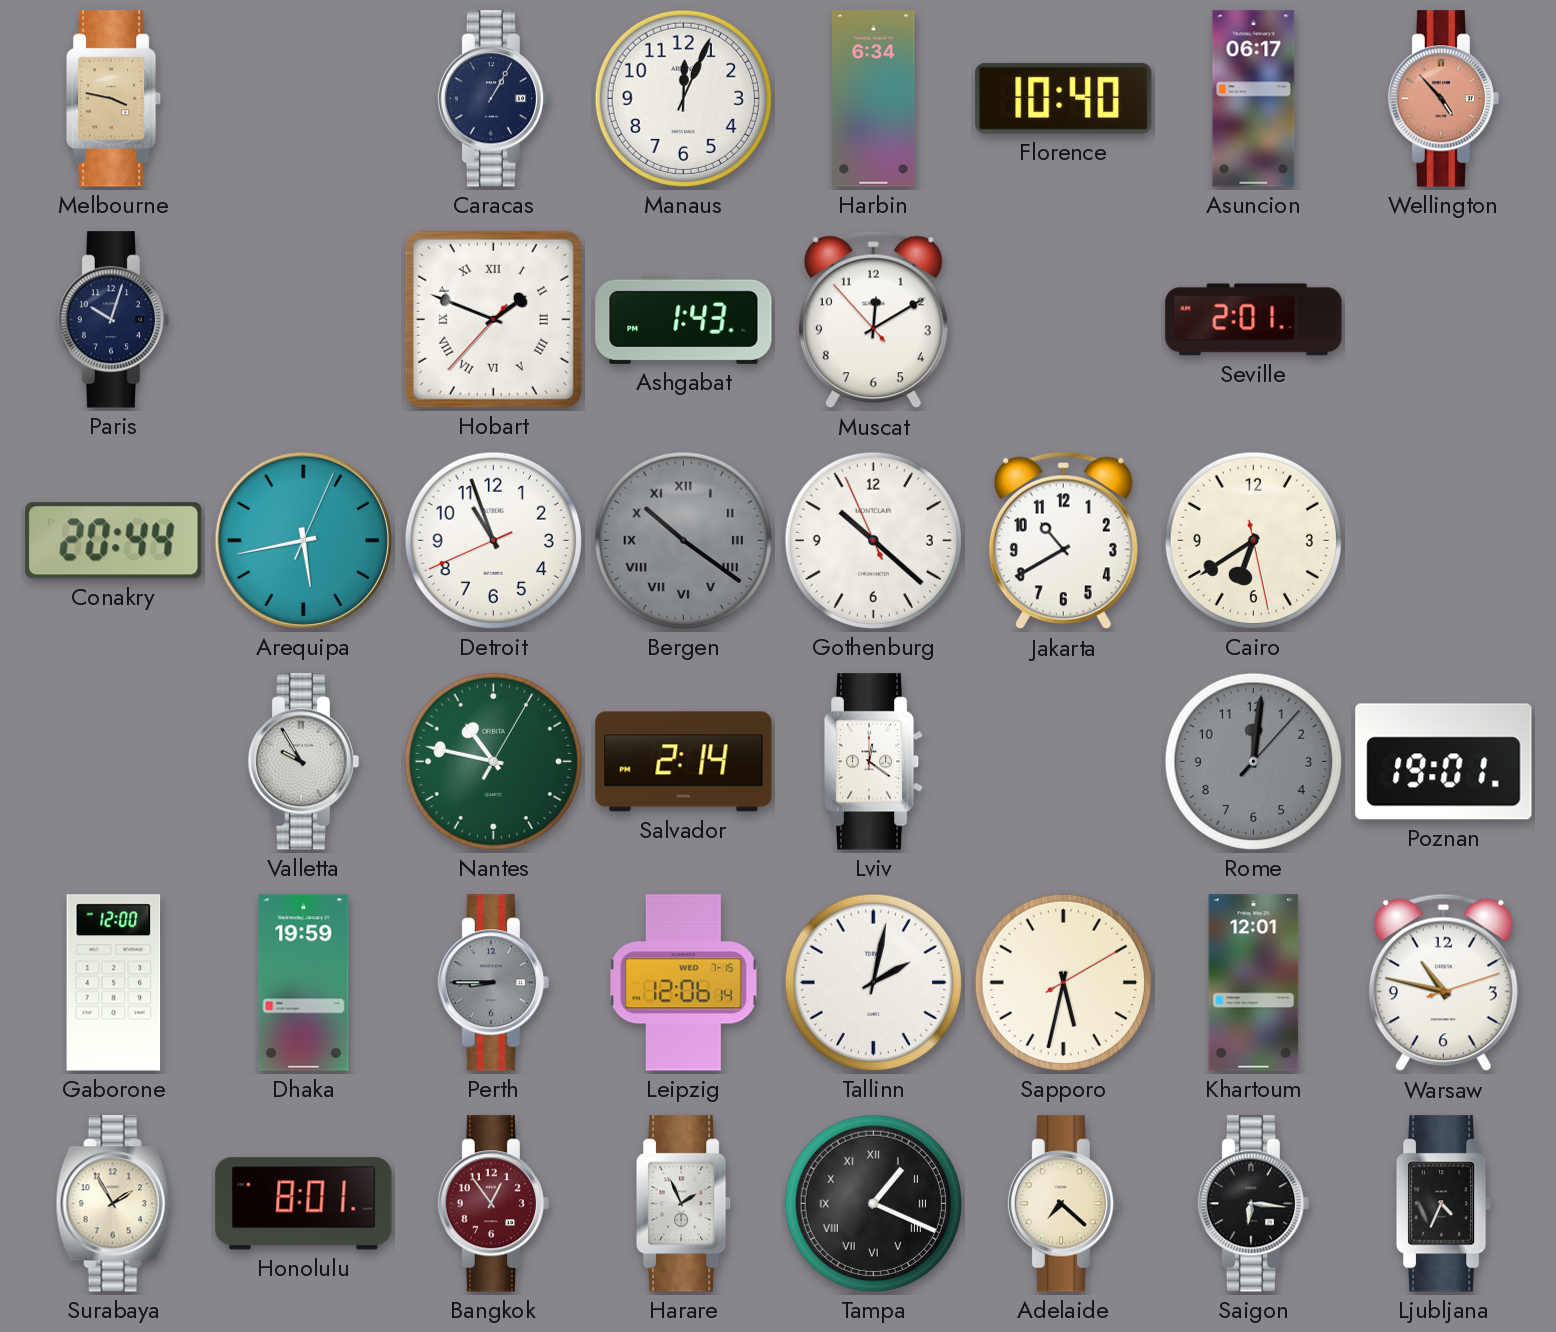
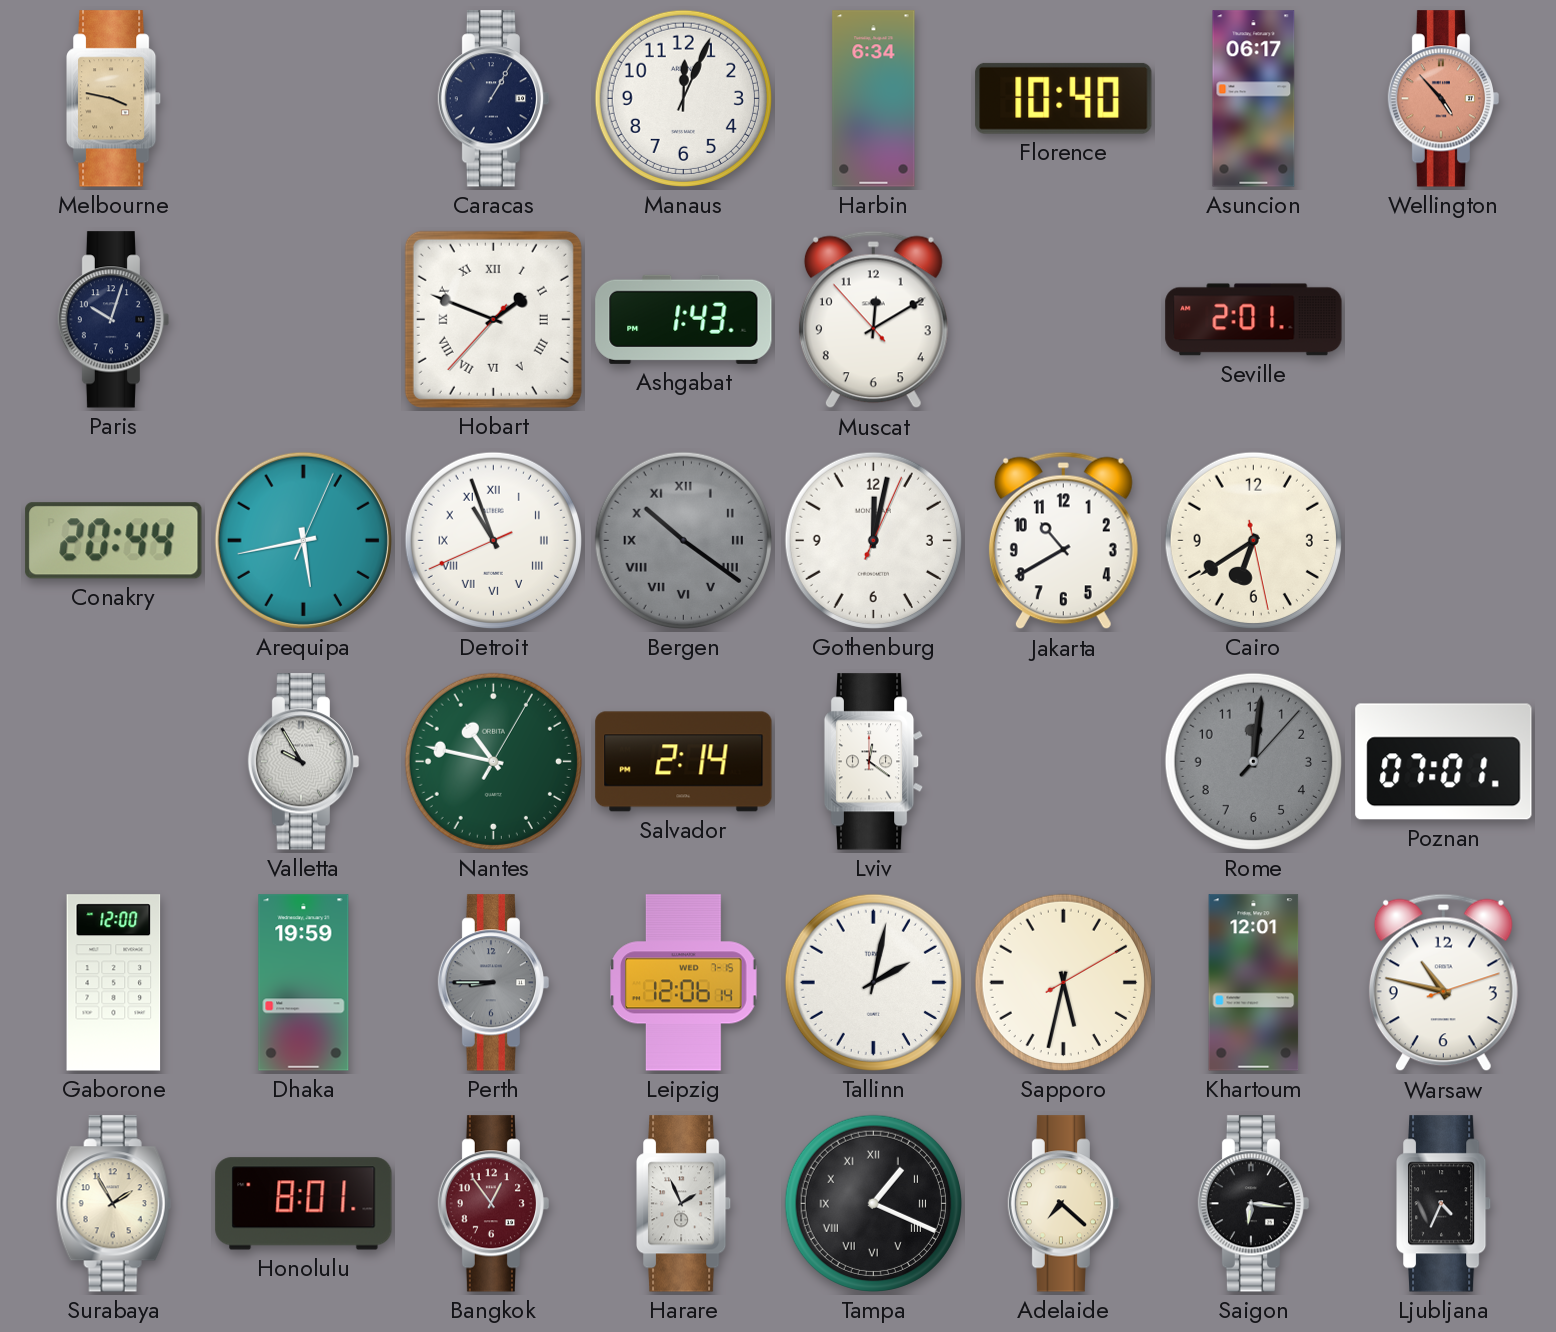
Detroit numerals: Arabic -> Roman (493, 540)
Gothenburg: 10:21 -> 12:02 (873, 540)
Poznan: 19:01 -> 07:01 (1444, 762)
